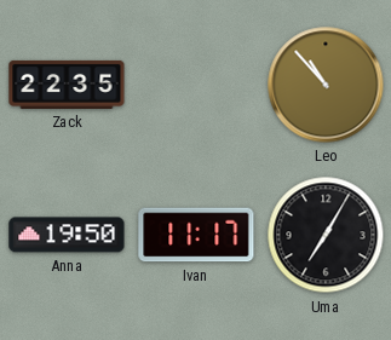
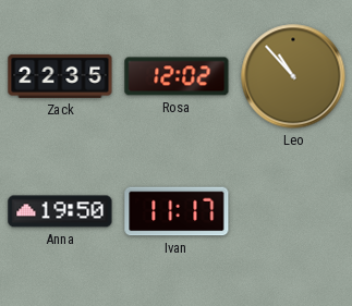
Rosa: none -> 12:02 (177, 76)
Uma: 7:05 -> none (326, 235)
